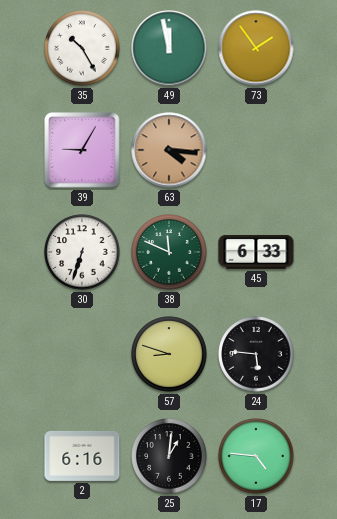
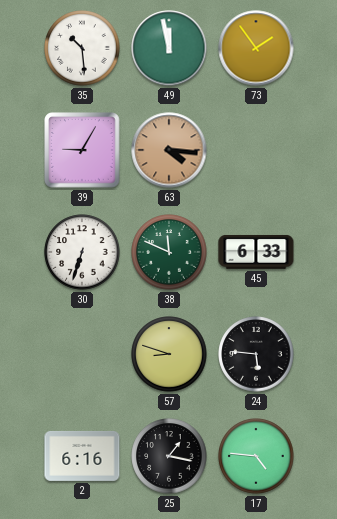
35: 10:25 -> 10:29 (82, 48)
25: 1:01 -> 1:17 (169, 456)
